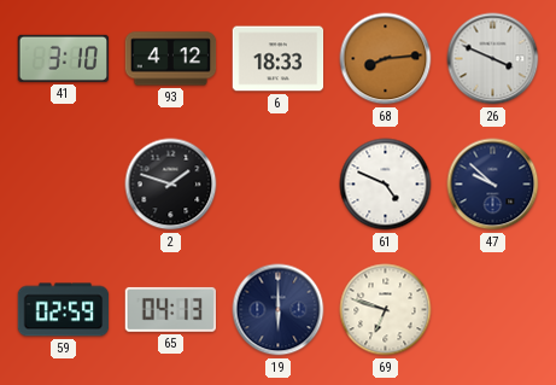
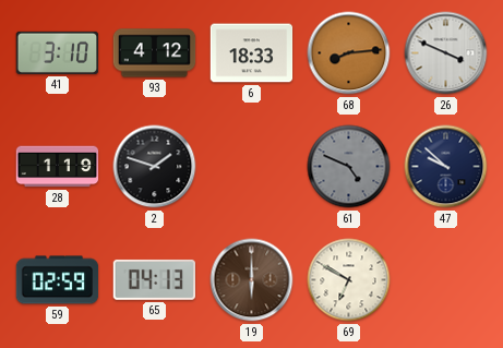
28: none -> 1:19 (58, 167)
61 dial: white -> grey (349, 167)
19 dial: navy -> brown (252, 280)
69: 6:48 -> 6:50 (349, 280)
